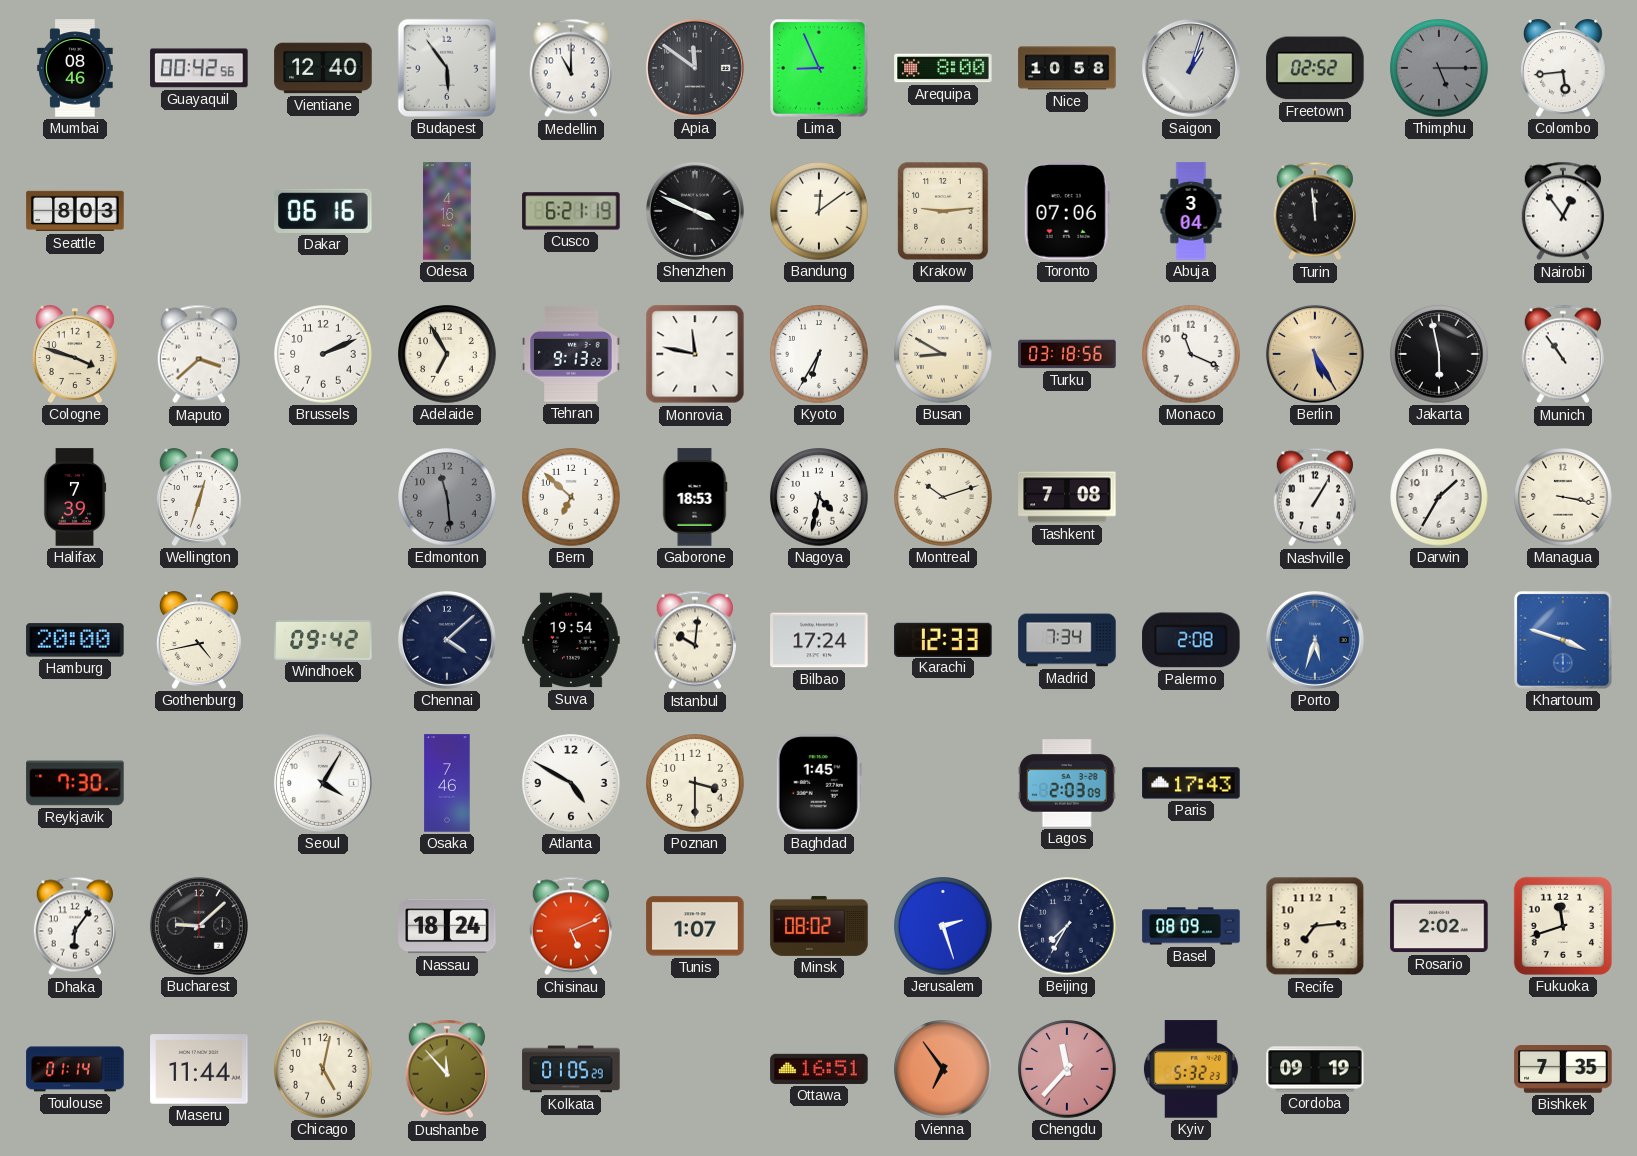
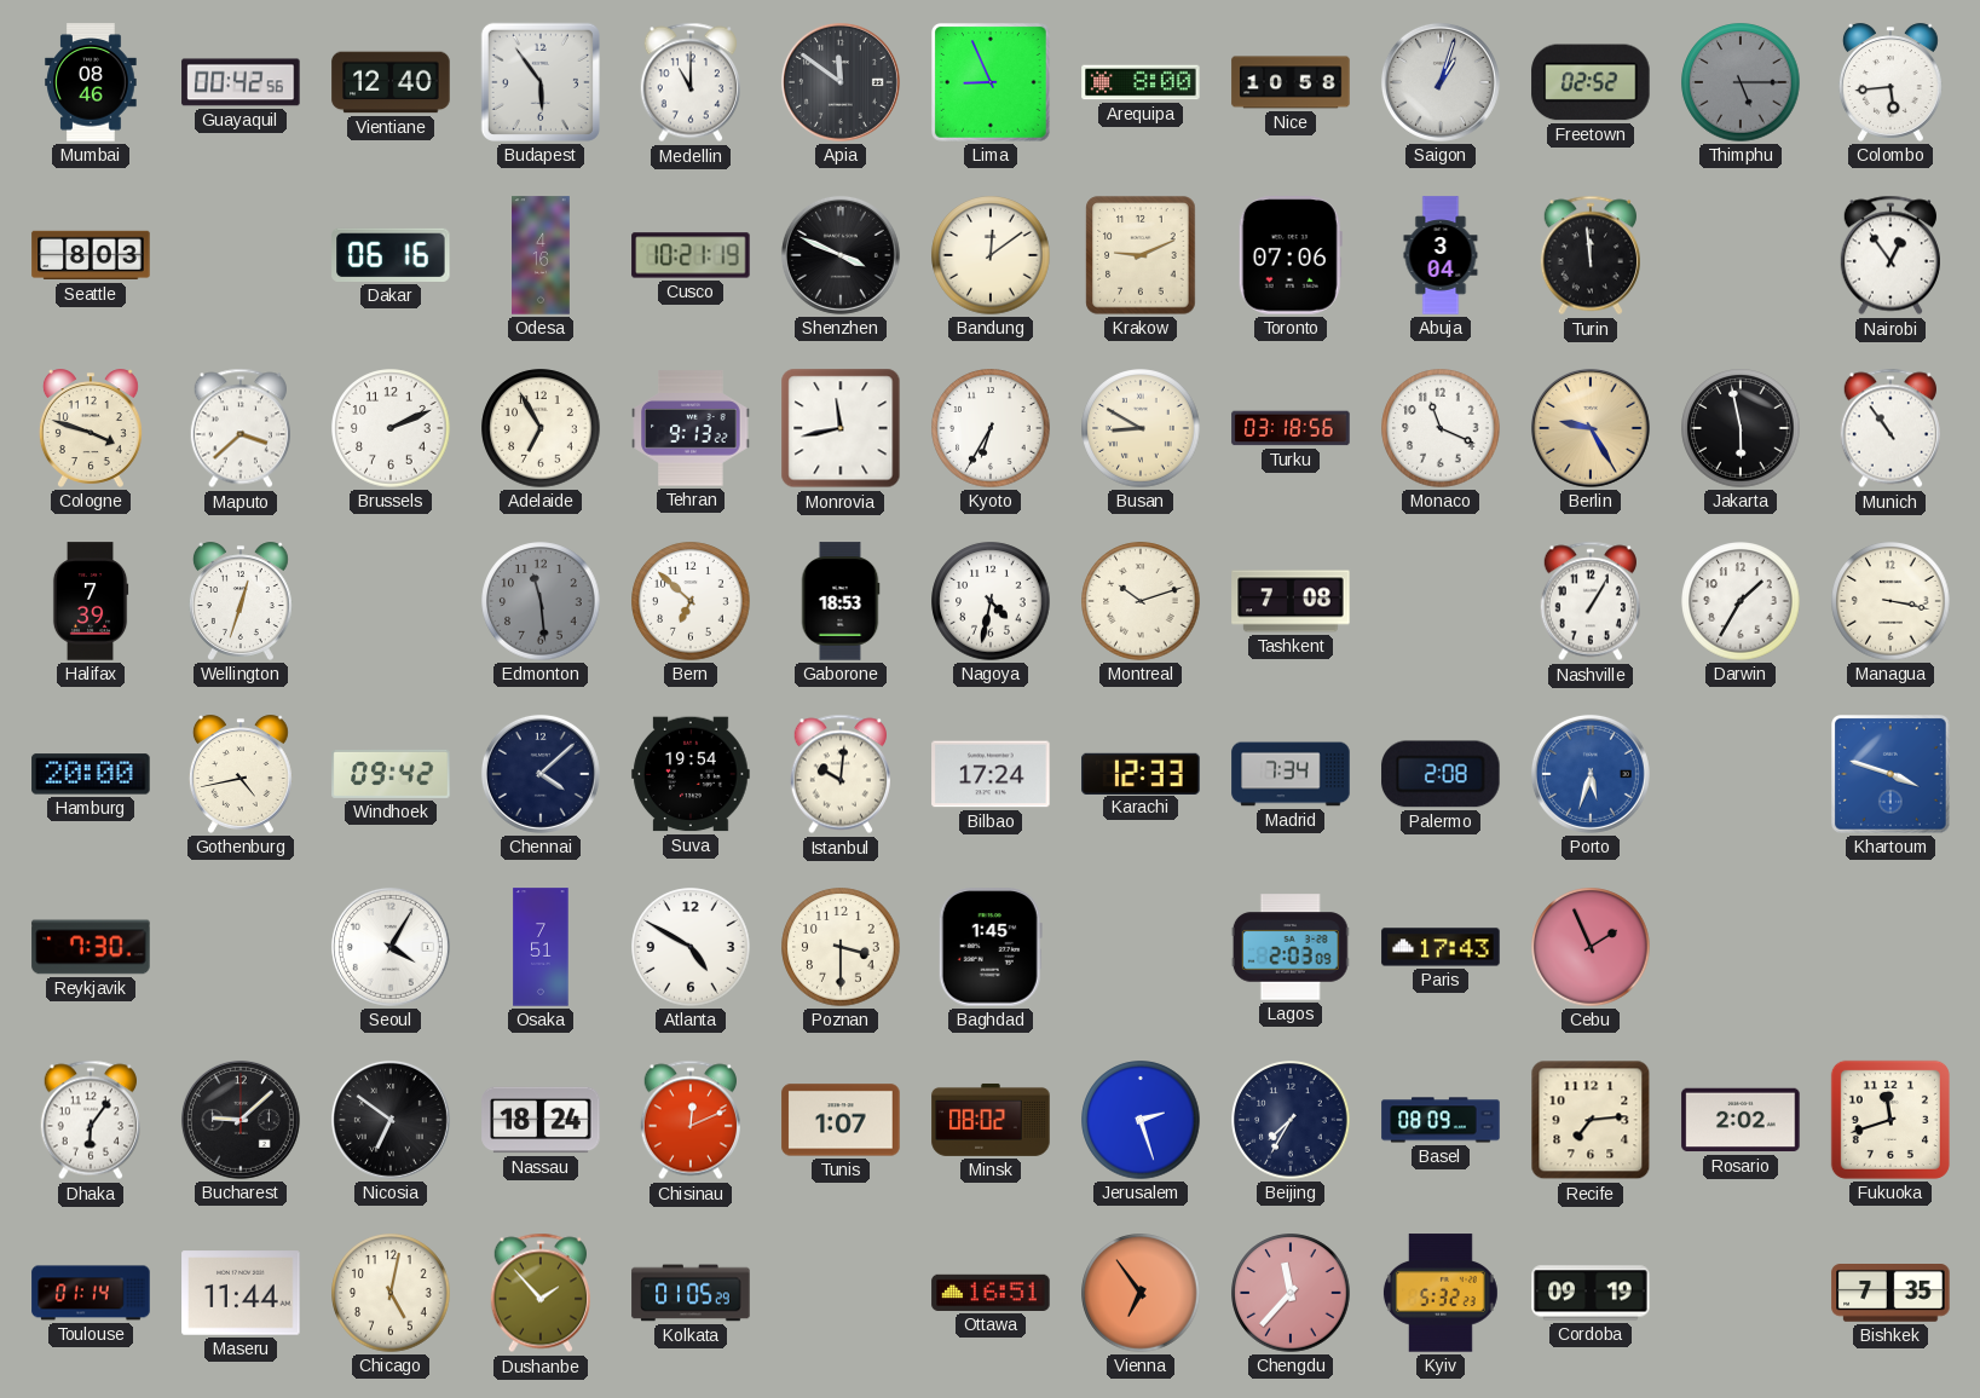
Cusco: 6:21 -> 10:21 (691, 255)
Krakow: 9:14 -> 9:11 (1141, 255)
Monrovia: 11:47 -> 11:43 (841, 428)
Berlin: 5:25 -> 9:25 (1591, 428)
Osaka: 7:46 -> 7:51 (541, 947)
Cebu: none -> 1:56 (1591, 947)
Nicosia: none -> 6:51 (391, 1120)
Chisinau: 5:11 -> 12:11 (691, 1120)
Dushanbe: 11:53 -> 1:53 (541, 1293)
